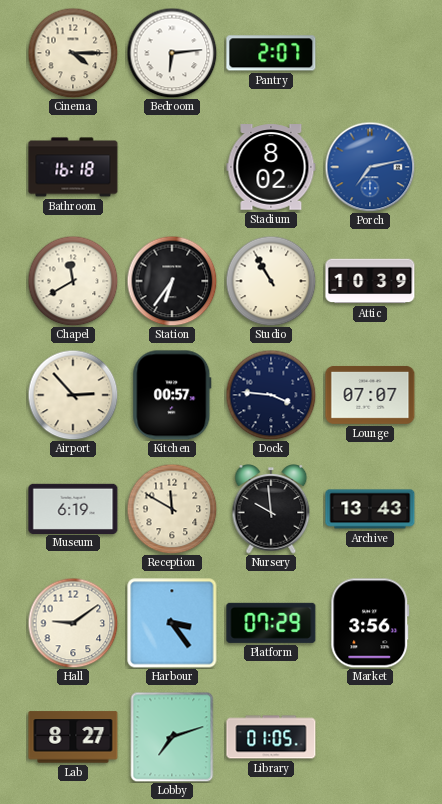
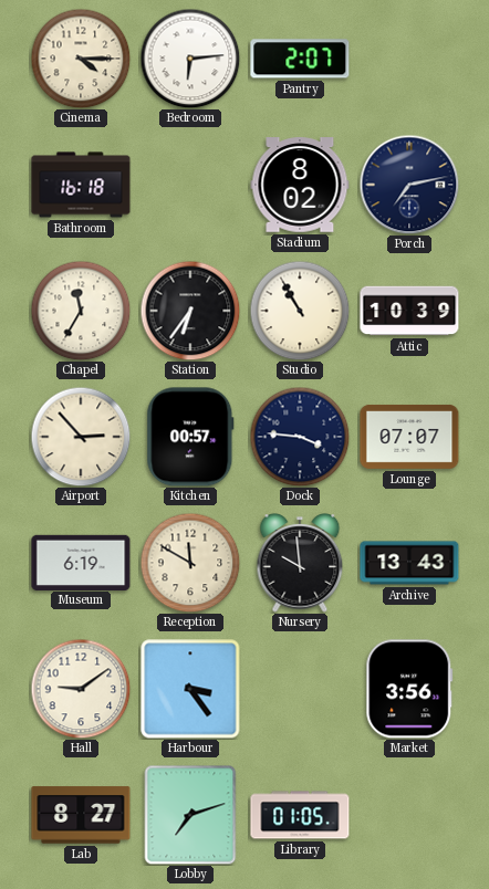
Porch dial: blue -> navy (409, 185)
Chapel: 11:40 -> 11:35 (81, 311)
Platform: 07:29 -> none (271, 623)
